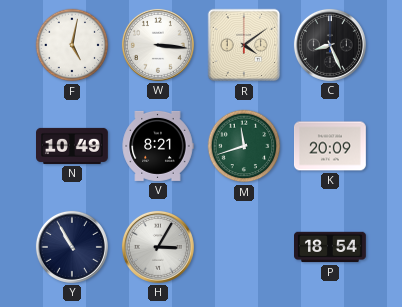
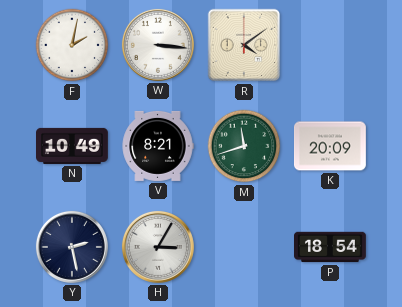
F: 5:02 -> 2:02 (72, 45)
C: 8:26 -> none (330, 45)
Y: 10:55 -> 2:28 (72, 247)
